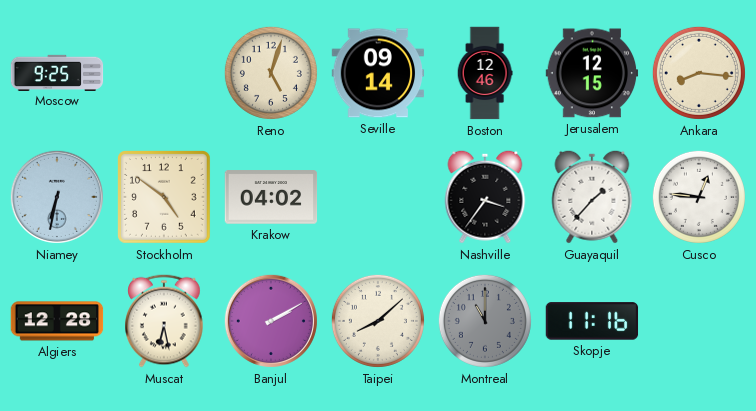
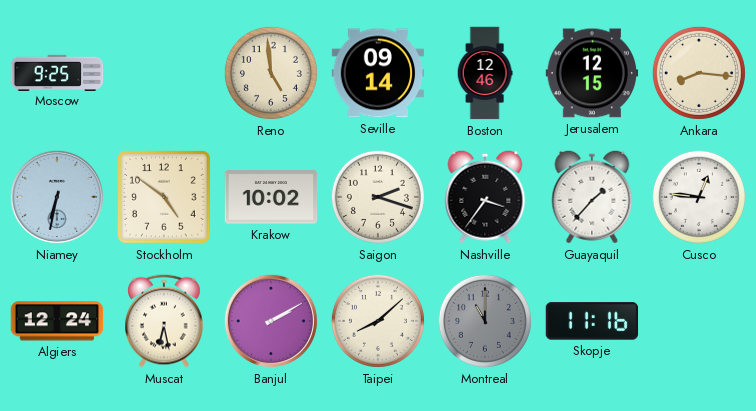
Reno: 5:03 -> 4:59 (271, 73)
Krakow: 04:02 -> 10:02 (271, 197)
Saigon: none -> 2:18 (378, 197)
Algiers: 12:28 -> 12:24 (57, 321)
